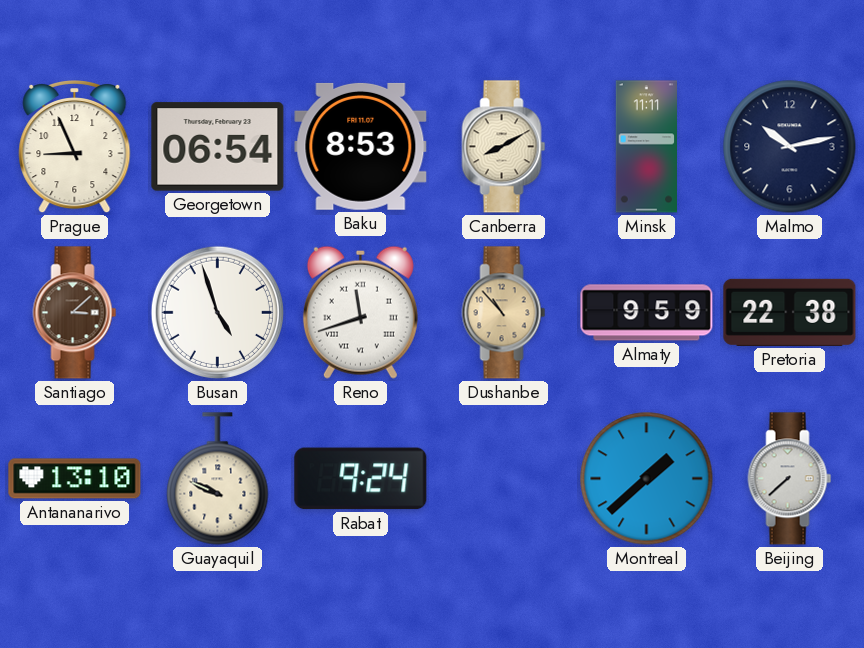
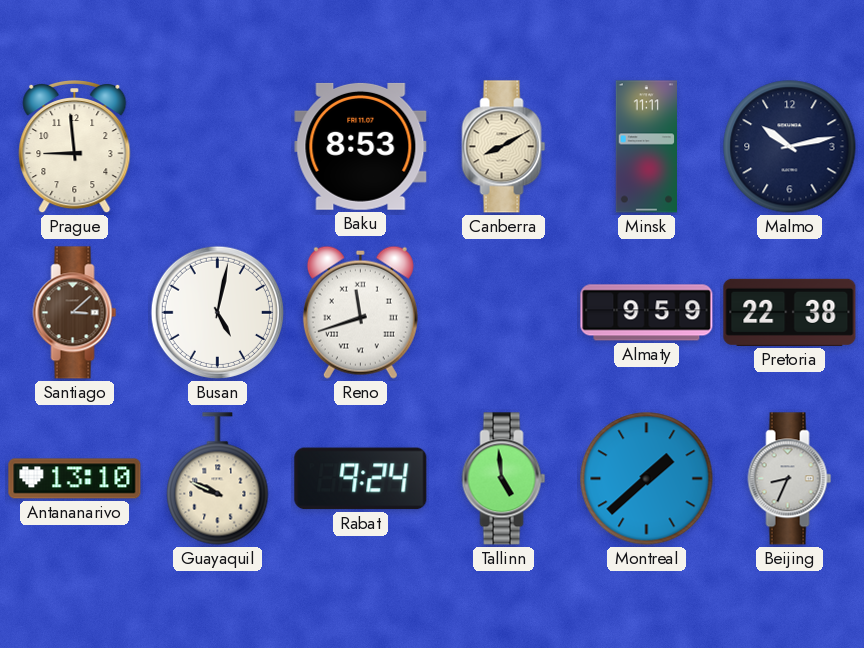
Prague: 8:56 -> 8:59 (75, 147)
Georgetown: 06:54 -> none (218, 147)
Busan: 4:57 -> 5:02 (217, 312)
Dushanbe: 10:53 -> none (504, 313)
Tallinn: none -> 4:59 (504, 479)
Beijing: 7:38 -> 8:34 (790, 479)
